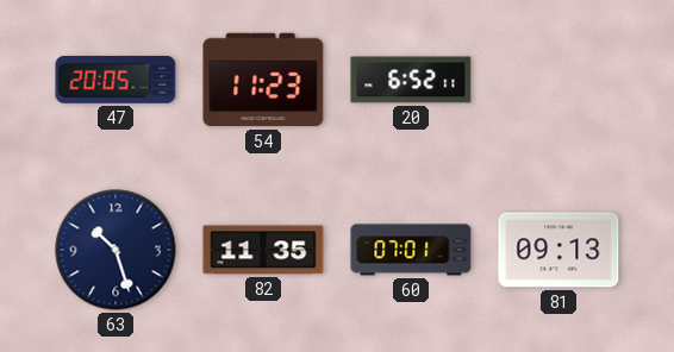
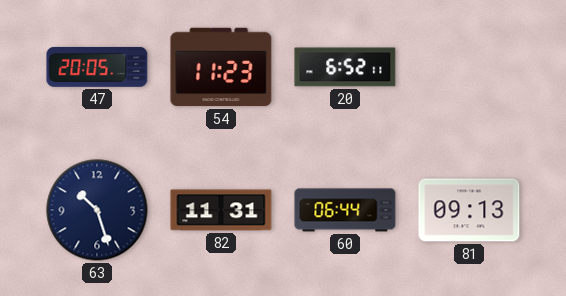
82: 11:35 -> 11:31 (221, 210)
60: 07:01 -> 06:44 (345, 210)
